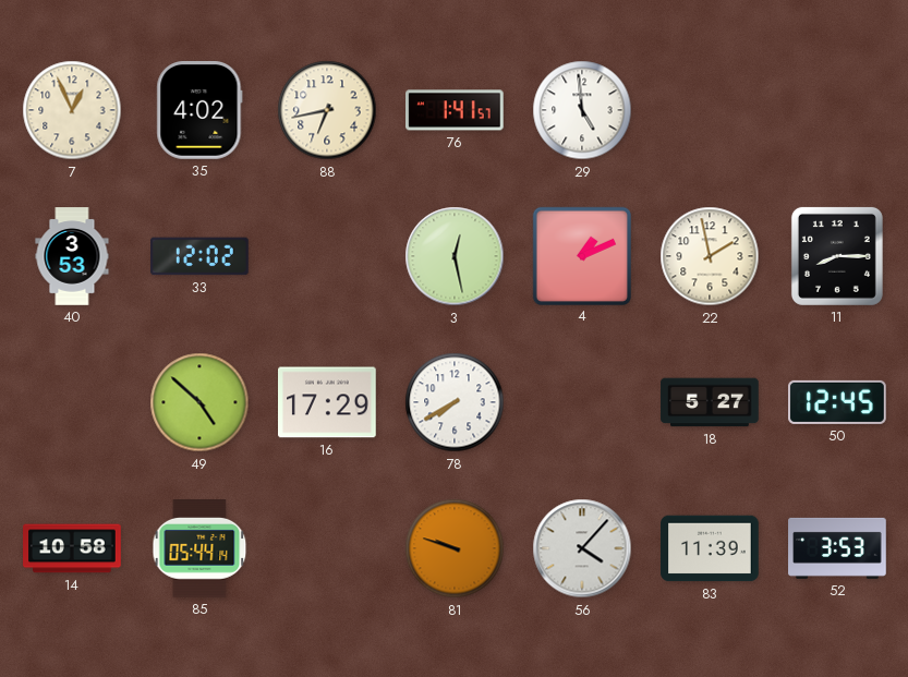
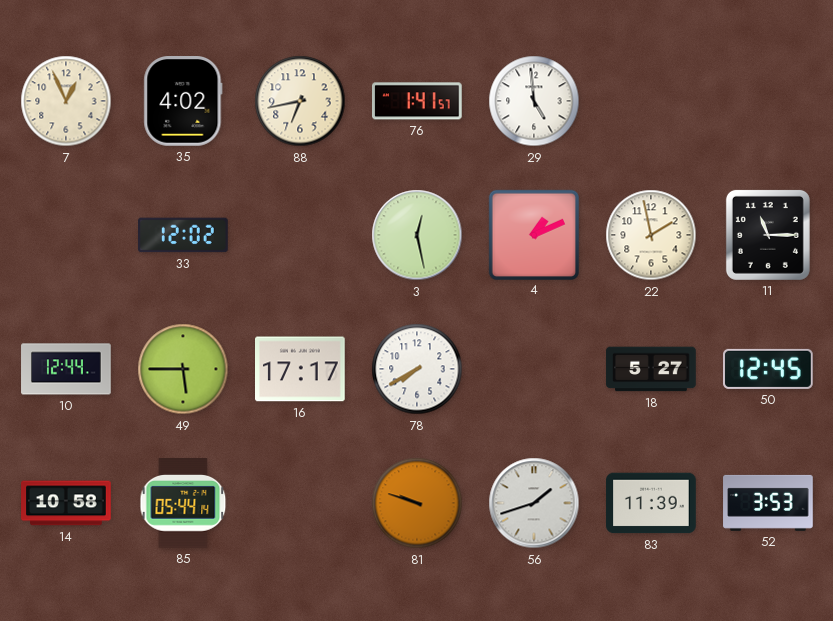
40: 3:53 -> none (72, 256)
11: 8:15 -> 11:15 (768, 235)
10: none -> 12:44 (66, 369)
49: 4:52 -> 5:45 (183, 369)
16: 17:29 -> 17:17 (301, 369)
56: 4:07 -> 1:42 (534, 503)
